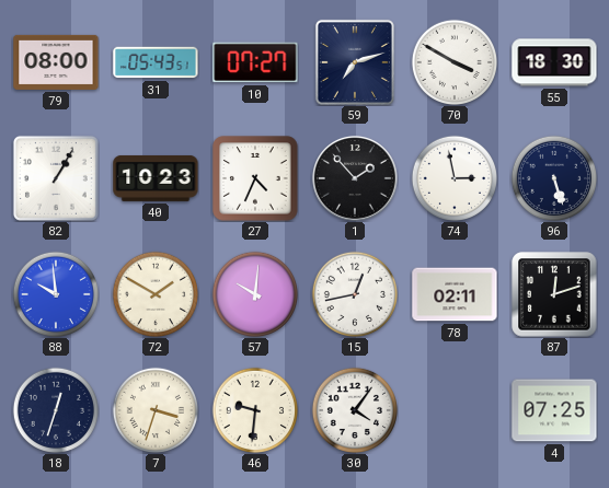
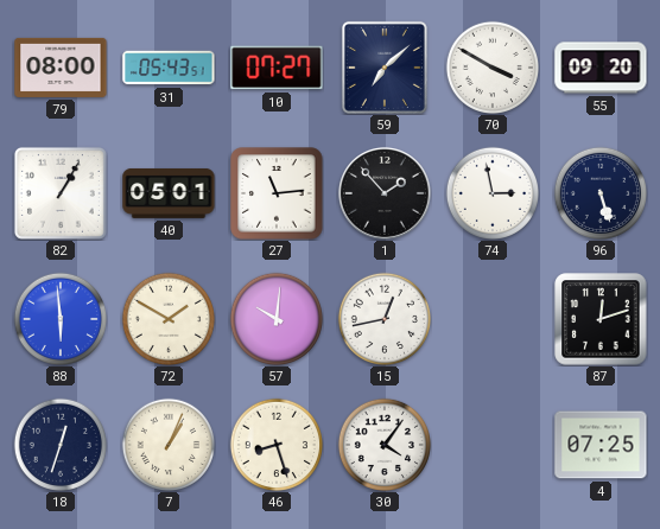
59: 7:12 -> 7:08 (385, 68)
55: 18:30 -> 09:20 (601, 68)
40: 10:23 -> 05:01 (169, 193)
27: 4:34 -> 11:14 (277, 193)
88: 9:59 -> 5:59 (59, 318)
78: 02:11 -> none (455, 294)
7: 3:33 -> 1:04 (167, 444)
46: 9:31 -> 8:27 (275, 444)
